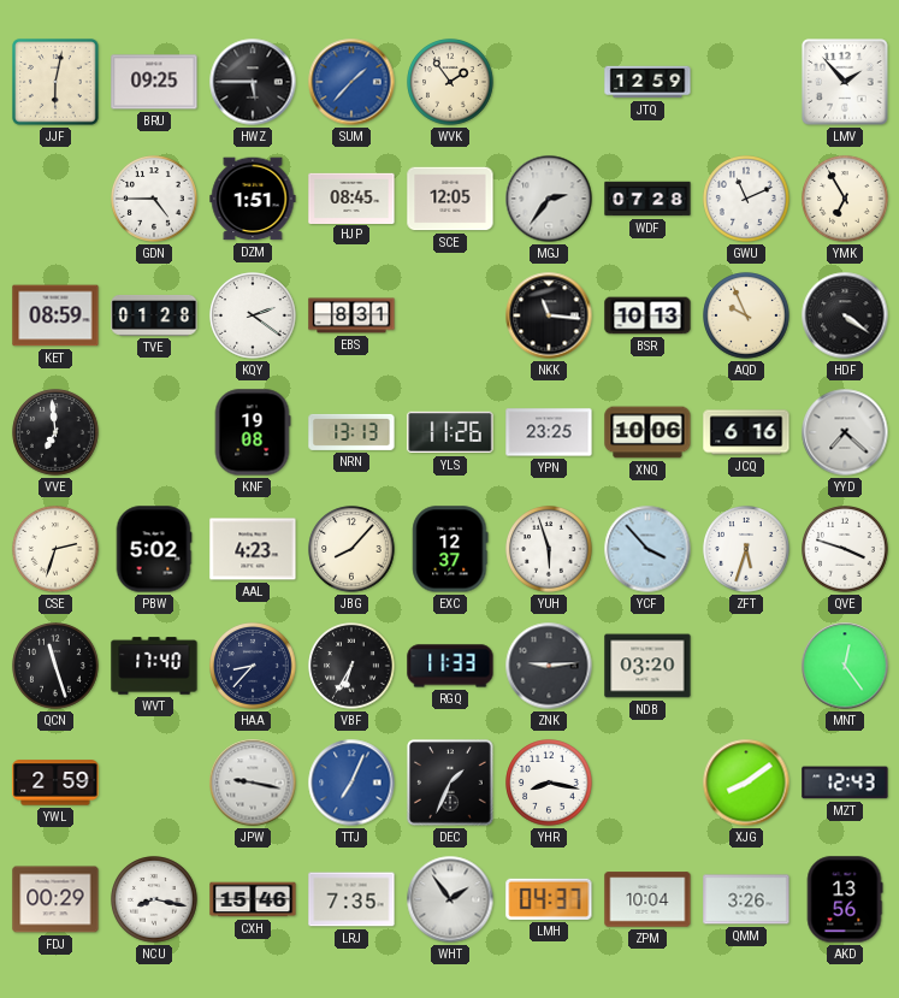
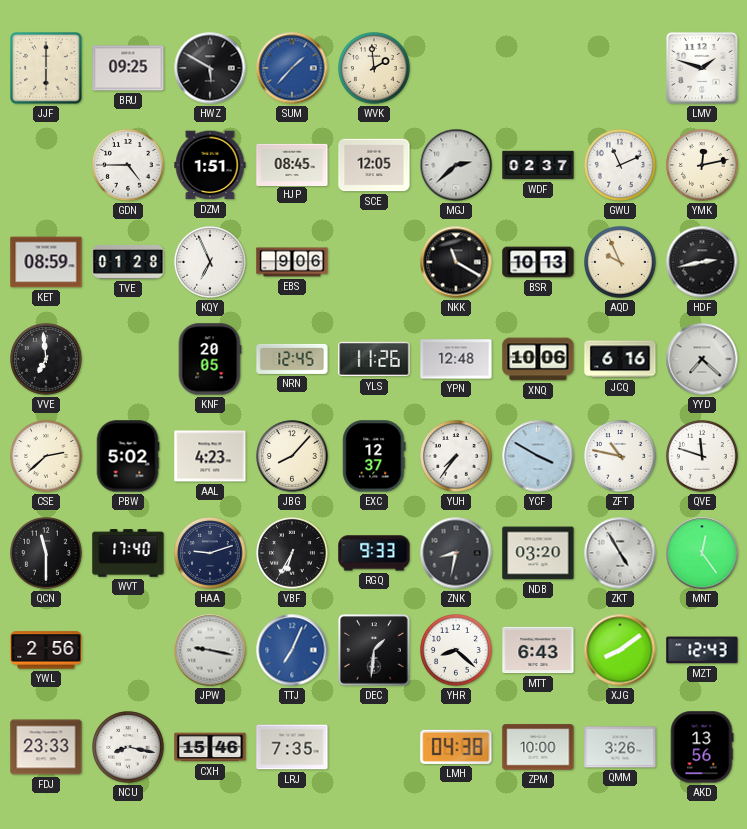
JJF: 6:02 -> 6:00 (46, 68)
HWZ: 5:45 -> 5:50 (210, 68)
WVK: 1:54 -> 1:59 (374, 68)
JTQ: 12:59 -> none (647, 82)
LMV: 1:53 -> 1:48 (702, 68)
MGJ: 2:36 -> 2:38 (456, 165)
WDF: 07:28 -> 02:37 (538, 165)
YMK: 6:55 -> 12:13 (702, 165)
KQY: 2:21 -> 6:56 (210, 262)
EBS: 8:31 -> 9:06 (292, 262)
NKK: 11:16 -> 11:20 (456, 262)
HDF: 4:21 -> 2:43 (702, 262)
KNF: 19:08 -> 20:05 (210, 359)
NRN: 13:13 -> 12:45 (292, 359)
YPN: 23:25 -> 12:48 (456, 359)
CSE: 2:33 -> 2:38 (46, 456)
YUH: 5:57 -> 7:36 (456, 456)
YCF: 3:53 -> 3:50 (538, 456)
ZFT: 5:33 -> 10:47 (620, 456)
QVE: 3:48 -> 11:48 (702, 456)
QCN: 11:27 -> 11:30 (46, 553)
HAA: 8:37 -> 9:12 (210, 553)
RGQ: 11:33 -> 9:33 (374, 553)
ZNK: 9:14 -> 8:32 (456, 553)
ZKT: none -> 4:55 (620, 553)
YWL: 2:59 -> 2:56 (46, 650)
DEC: 1:34 -> 1:31 (374, 650)
YHR: 8:17 -> 8:22 (456, 650)
MTT: none -> 6:43 (538, 650)
FDJ: 00:29 -> 23:33 (46, 747)
WHT: 1:54 -> none (450, 899)
LMH: 04:37 -> 04:38 (456, 747)
ZPM: 10:04 -> 10:00 (538, 747)
